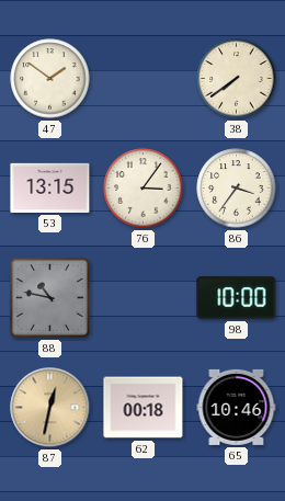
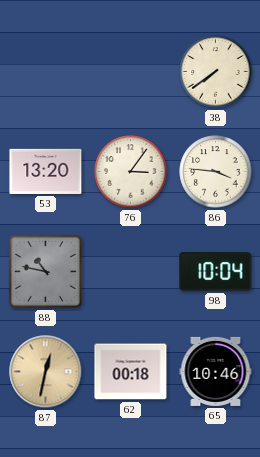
47: 1:51 -> none (50, 79)
53: 13:15 -> 13:20 (46, 171)
86: 3:36 -> 3:46 (216, 172)
98: 10:00 -> 10:04 (216, 272)
